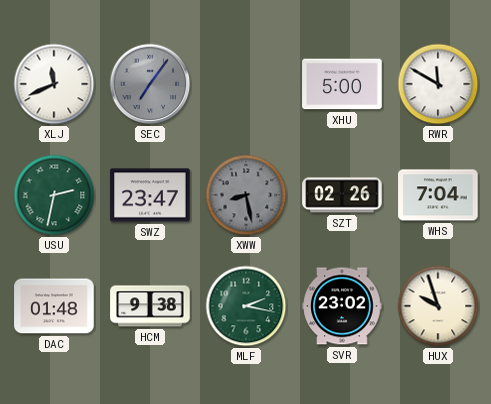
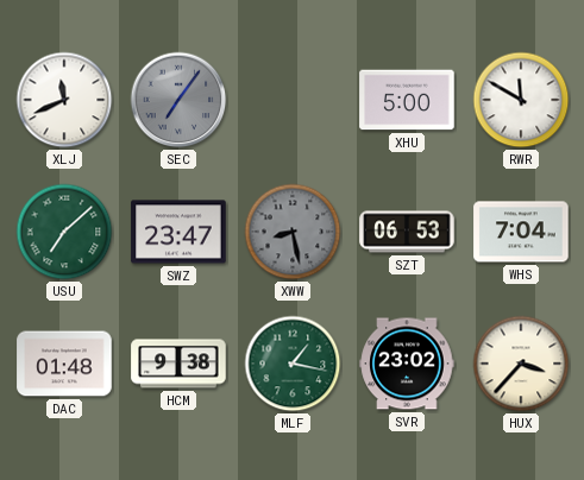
USU: 2:32 -> 7:08 (64, 232)
SZT: 02:26 -> 06:53 (407, 232)
MLF: 2:17 -> 1:17 (293, 364)
HUX: 9:57 -> 3:37 (521, 364)
